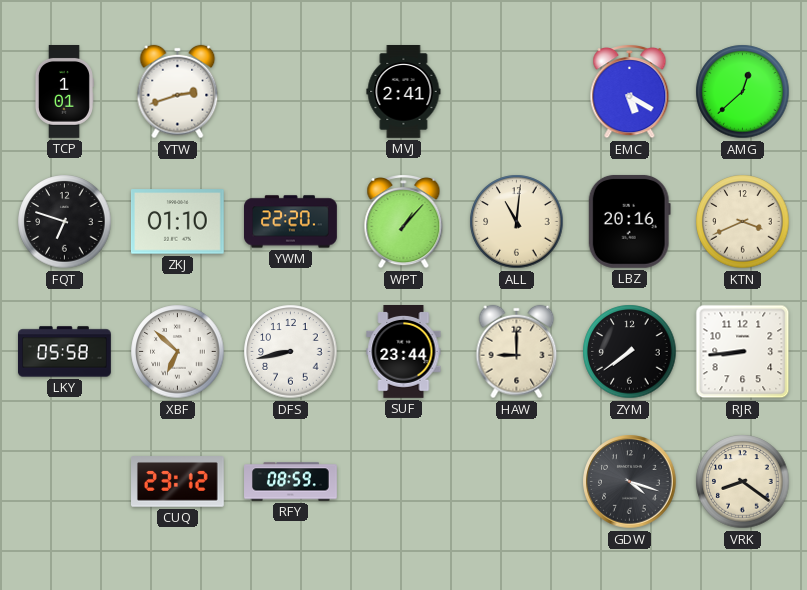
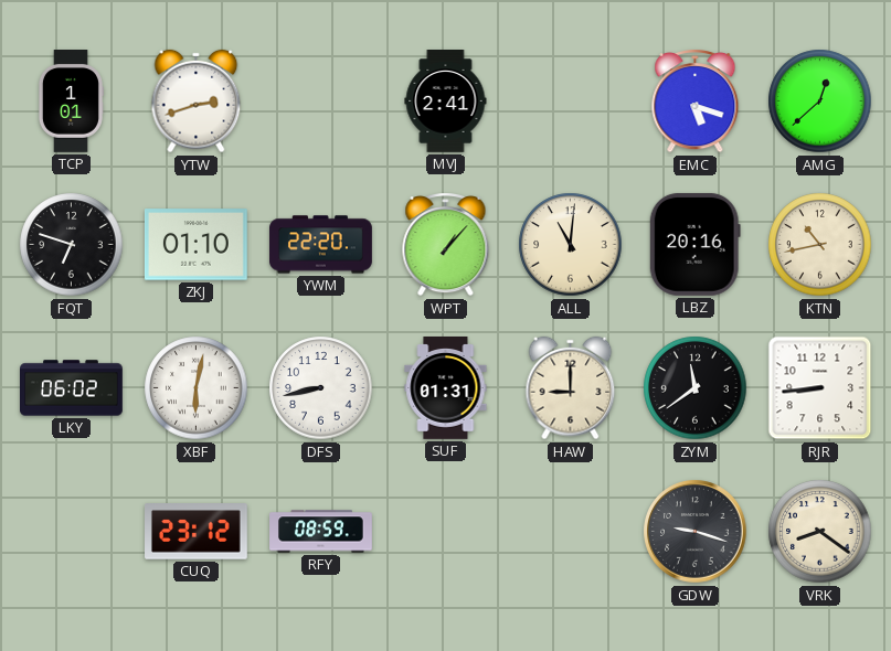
EMC: 5:20 -> 5:18 (696, 102)
KTN: 3:41 -> 10:43 (820, 245)
LKY: 05:58 -> 06:02 (72, 388)
XBF: 6:52 -> 6:02 (197, 388)
SUF: 23:44 -> 01:31 (446, 388)
ZYM: 7:39 -> 11:39 (696, 388)
GDW: 4:18 -> 9:18 (696, 532)
